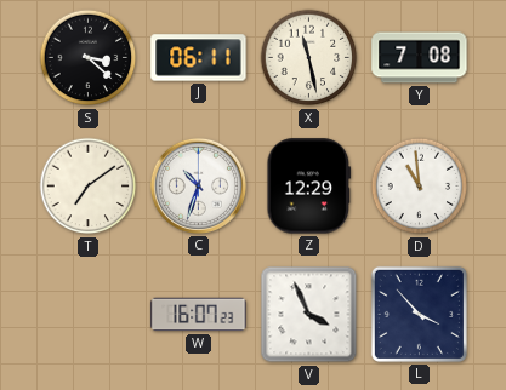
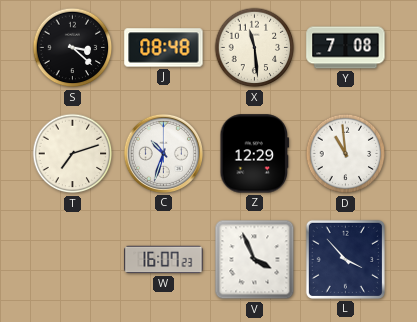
J: 06:11 -> 08:48 (164, 48)
X: 11:28 -> 11:29 (255, 48)
T: 7:09 -> 7:12 (73, 154)
